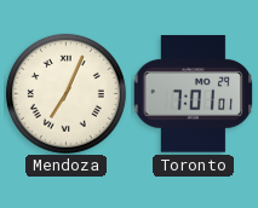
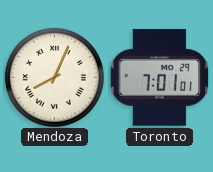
Mendoza: 7:04 -> 8:04 (54, 77)
